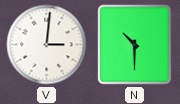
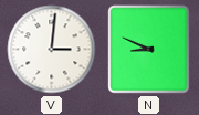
N: 10:30 -> 8:49 (149, 50)
